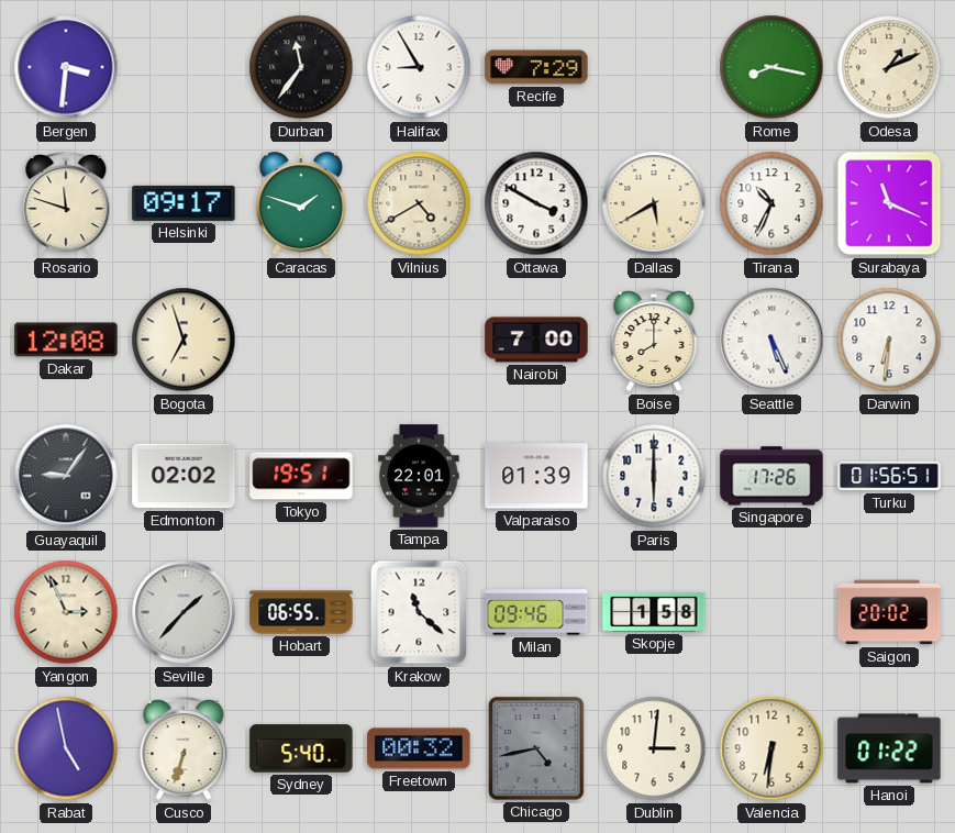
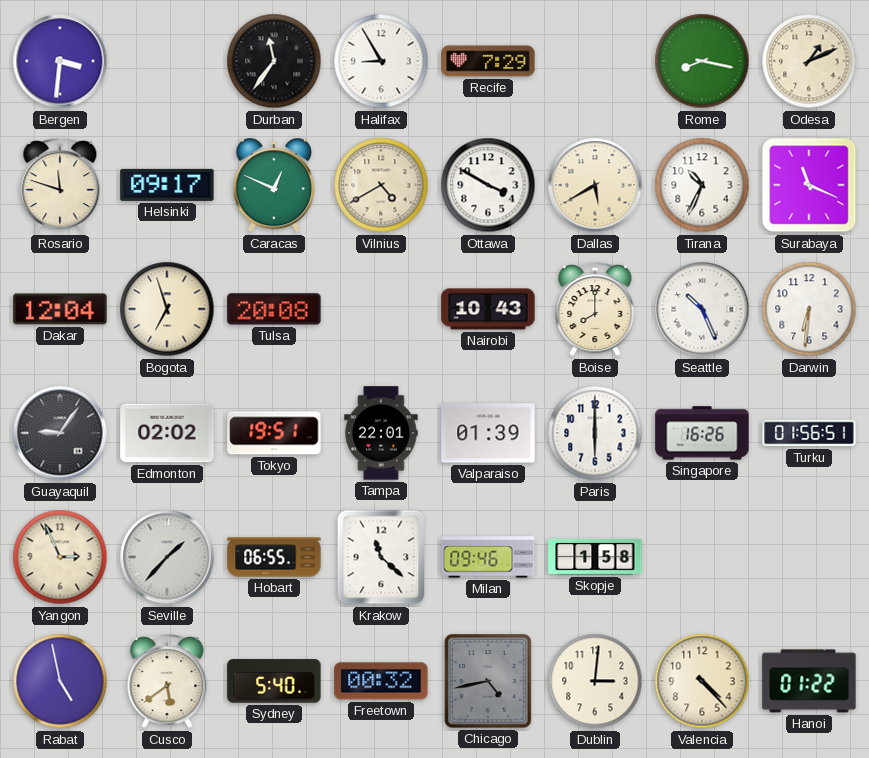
Caracas: 1:48 -> 12:49 (274, 186)
Dakar: 12:08 -> 12:04 (60, 309)
Tulsa: none -> 20:08 (274, 309)
Nairobi: 7:00 -> 10:43 (488, 309)
Seattle: 5:26 -> 10:26 (702, 309)
Singapore: 17:26 -> 16:26 (702, 433)
Saigon: 20:02 -> none (889, 612)
Cusco: 6:33 -> 5:39 (167, 682)
Valencia: 6:31 -> 4:23 (702, 681)
